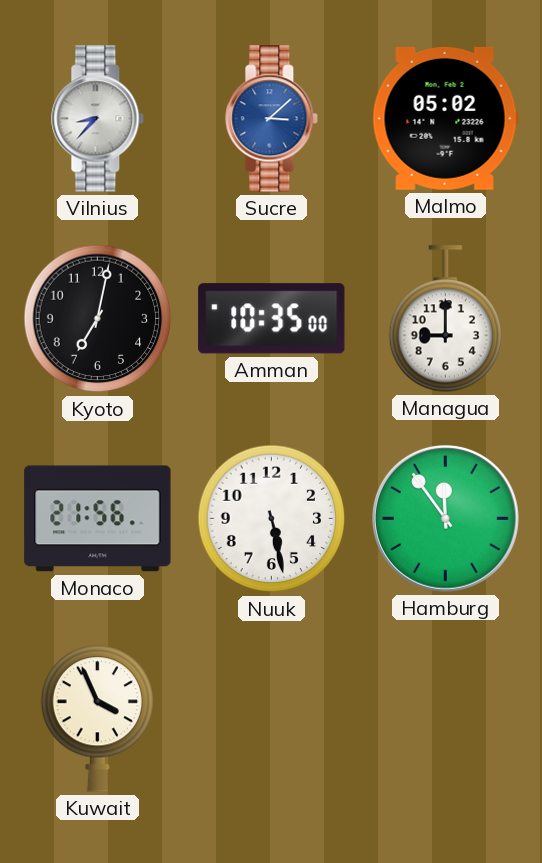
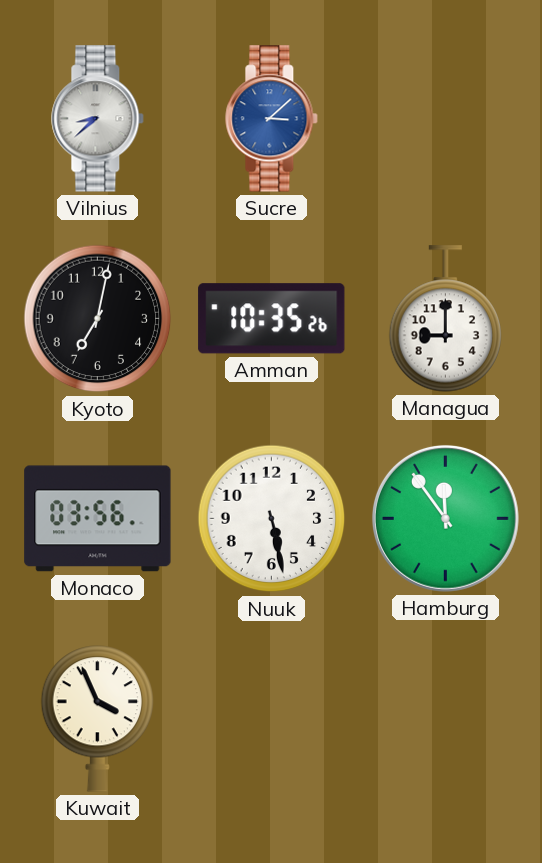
Vilnius: 8:37 -> 8:38 (98, 119)
Malmo: 05:02 -> none (445, 118)
Amman: 10:35:00 -> 10:35:26 (272, 319)
Monaco: 21:56 -> 03:56 (98, 519)
